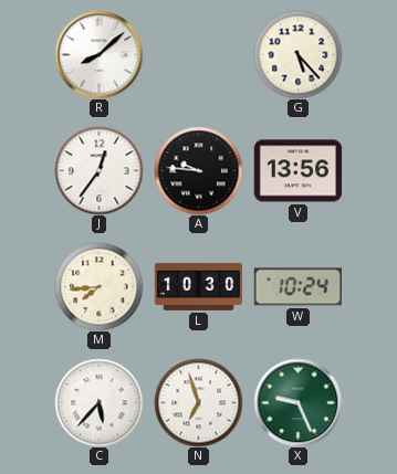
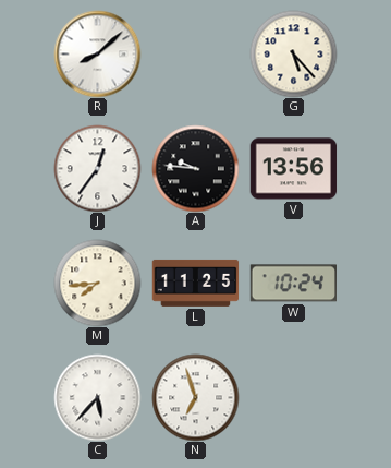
L: 10:30 -> 11:25 (195, 283)
X: 9:26 -> none (297, 402)
